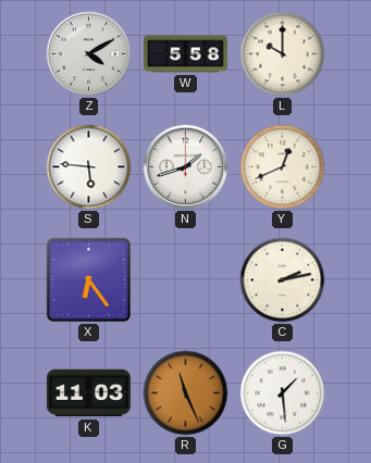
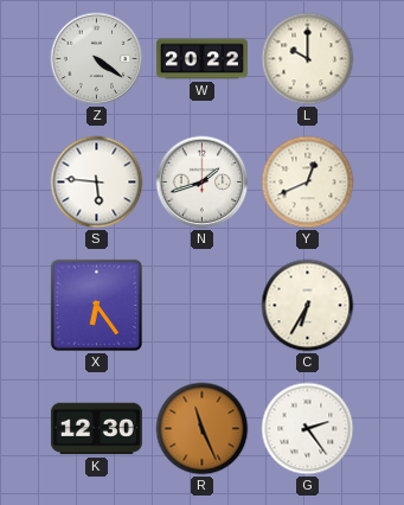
Z: 4:10 -> 4:21 (97, 59)
W: 5:58 -> 20:22 (201, 59)
C: 2:13 -> 6:35 (308, 306)
K: 11:03 -> 12:30 (96, 429)
G: 1:29 -> 2:24 (308, 429)
